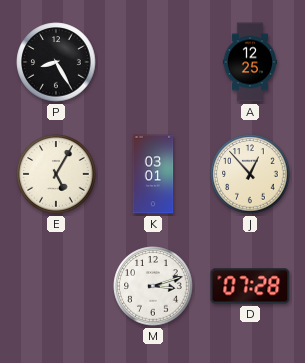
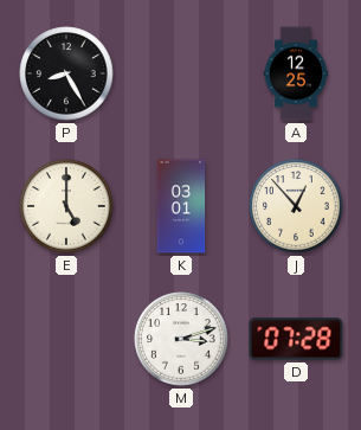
E: 5:05 -> 5:00 (66, 206)
